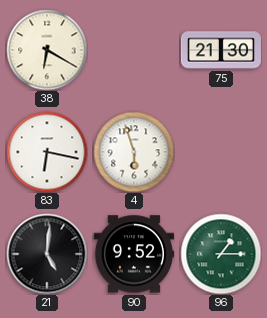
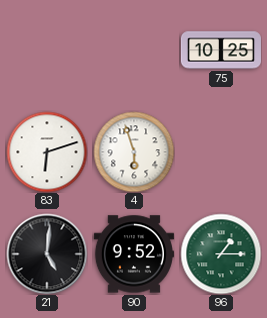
38: 6:20 -> none (47, 50)
75: 21:30 -> 10:25 (221, 50)
83: 6:17 -> 6:12 (47, 152)
